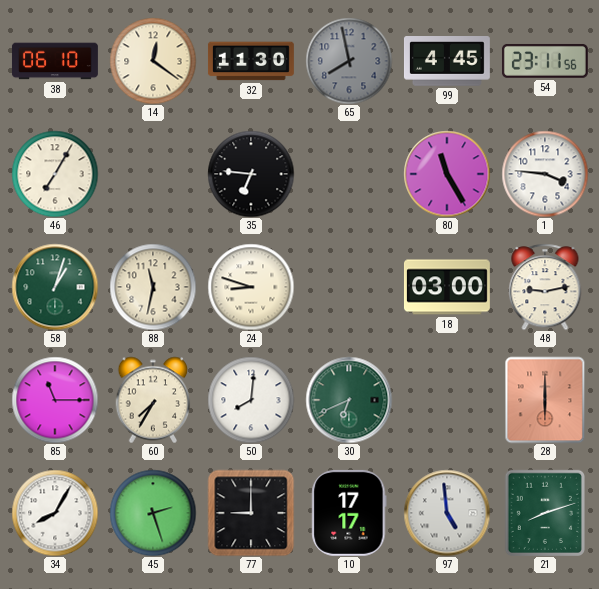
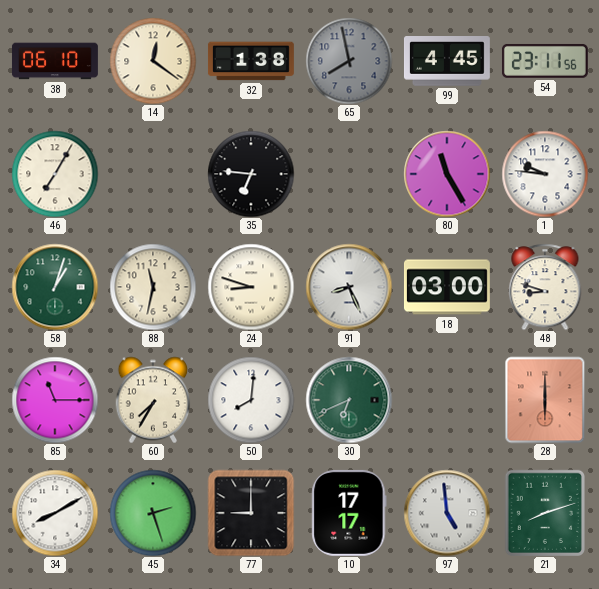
32: 11:30 -> 1:38 (251, 61)
1: 3:46 -> 9:46 (545, 174)
91: none -> 8:26 (349, 287)
48: 9:13 -> 8:48 (545, 287)
34: 8:05 -> 8:10 (55, 513)
